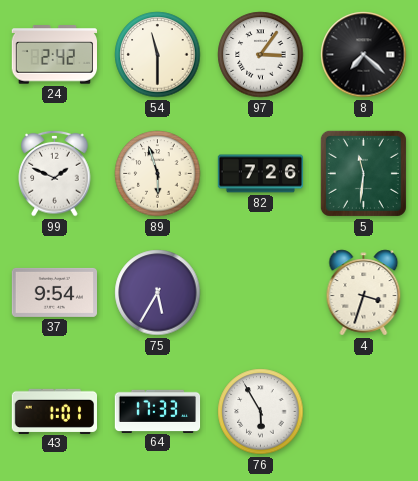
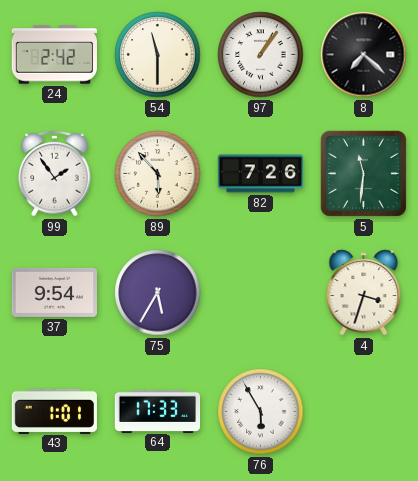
97: 3:06 -> 1:06 (261, 55)
99: 1:49 -> 1:54 (55, 173)
89: 5:57 -> 5:53 (158, 174)
